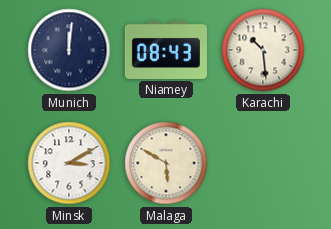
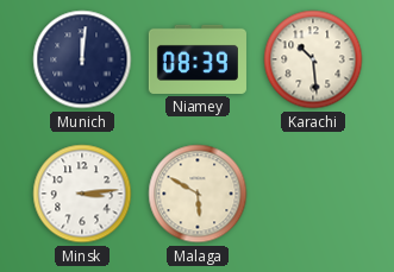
Niamey: 08:43 -> 08:39 (198, 59)
Minsk: 3:10 -> 3:14 (82, 194)
